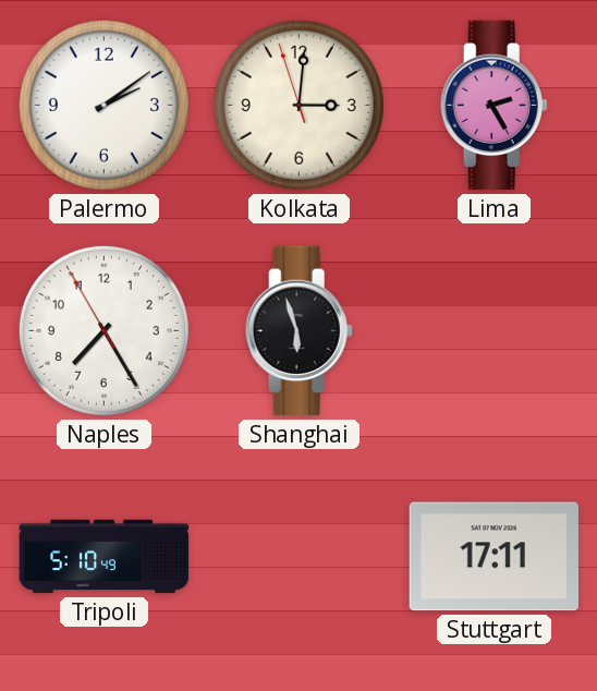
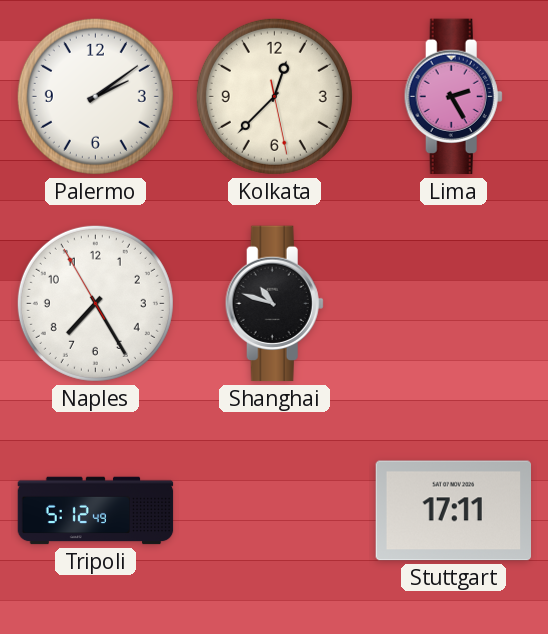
Kolkata: 3:00 -> 12:37 (274, 96)
Shanghai: 5:57 -> 10:48 (274, 304)
Tripoli: 5:10 -> 5:12 (96, 511)
